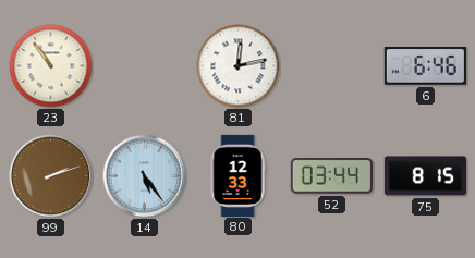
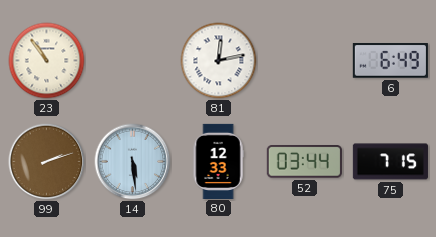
6: 6:46 -> 6:49 (390, 61)
14: 5:24 -> 5:29 (133, 162)
75: 8:15 -> 7:15 (390, 162)
